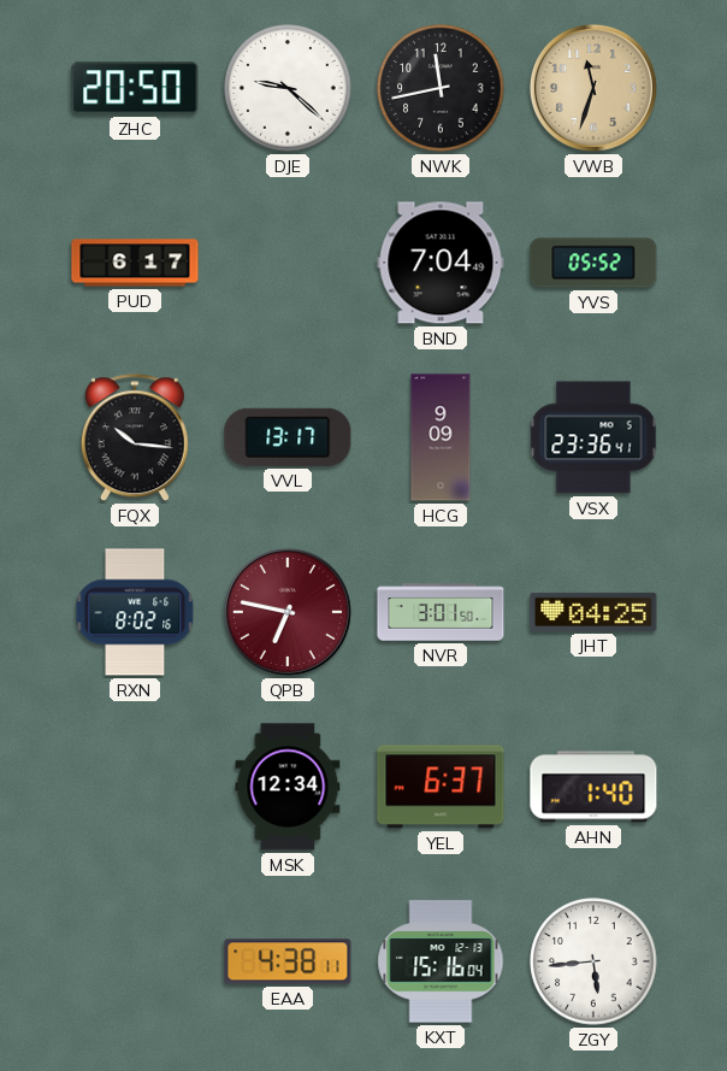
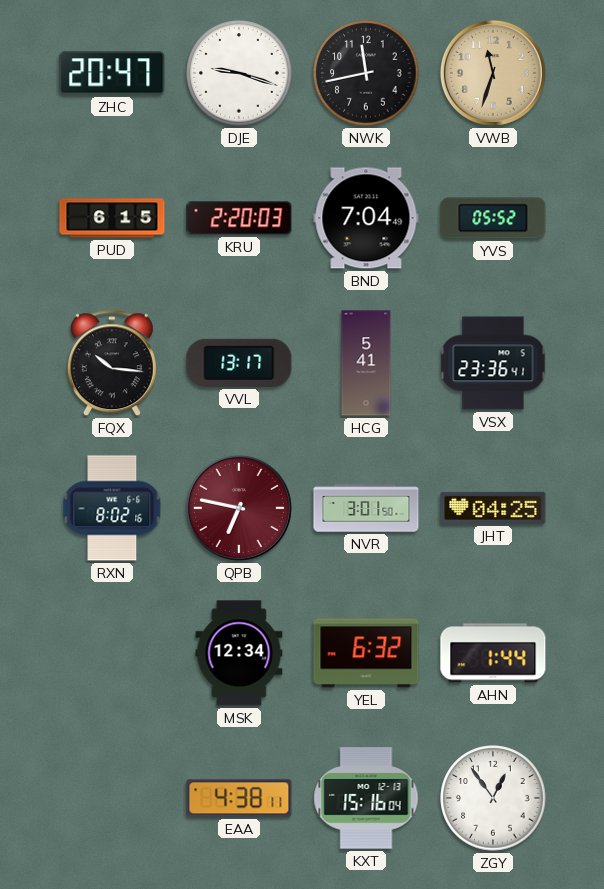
ZHC: 20:50 -> 20:47 (112, 73)
DJE: 9:22 -> 9:18 (239, 73)
PUD: 6:17 -> 6:15 (112, 218)
KRU: none -> 2:20 (239, 218)
HCG: 9:09 -> 5:41 (366, 363)
YEL: 6:37 -> 6:32 (366, 653)
AHN: 1:40 -> 1:44 (493, 653)
ZGY: 5:44 -> 12:54 (493, 798)
